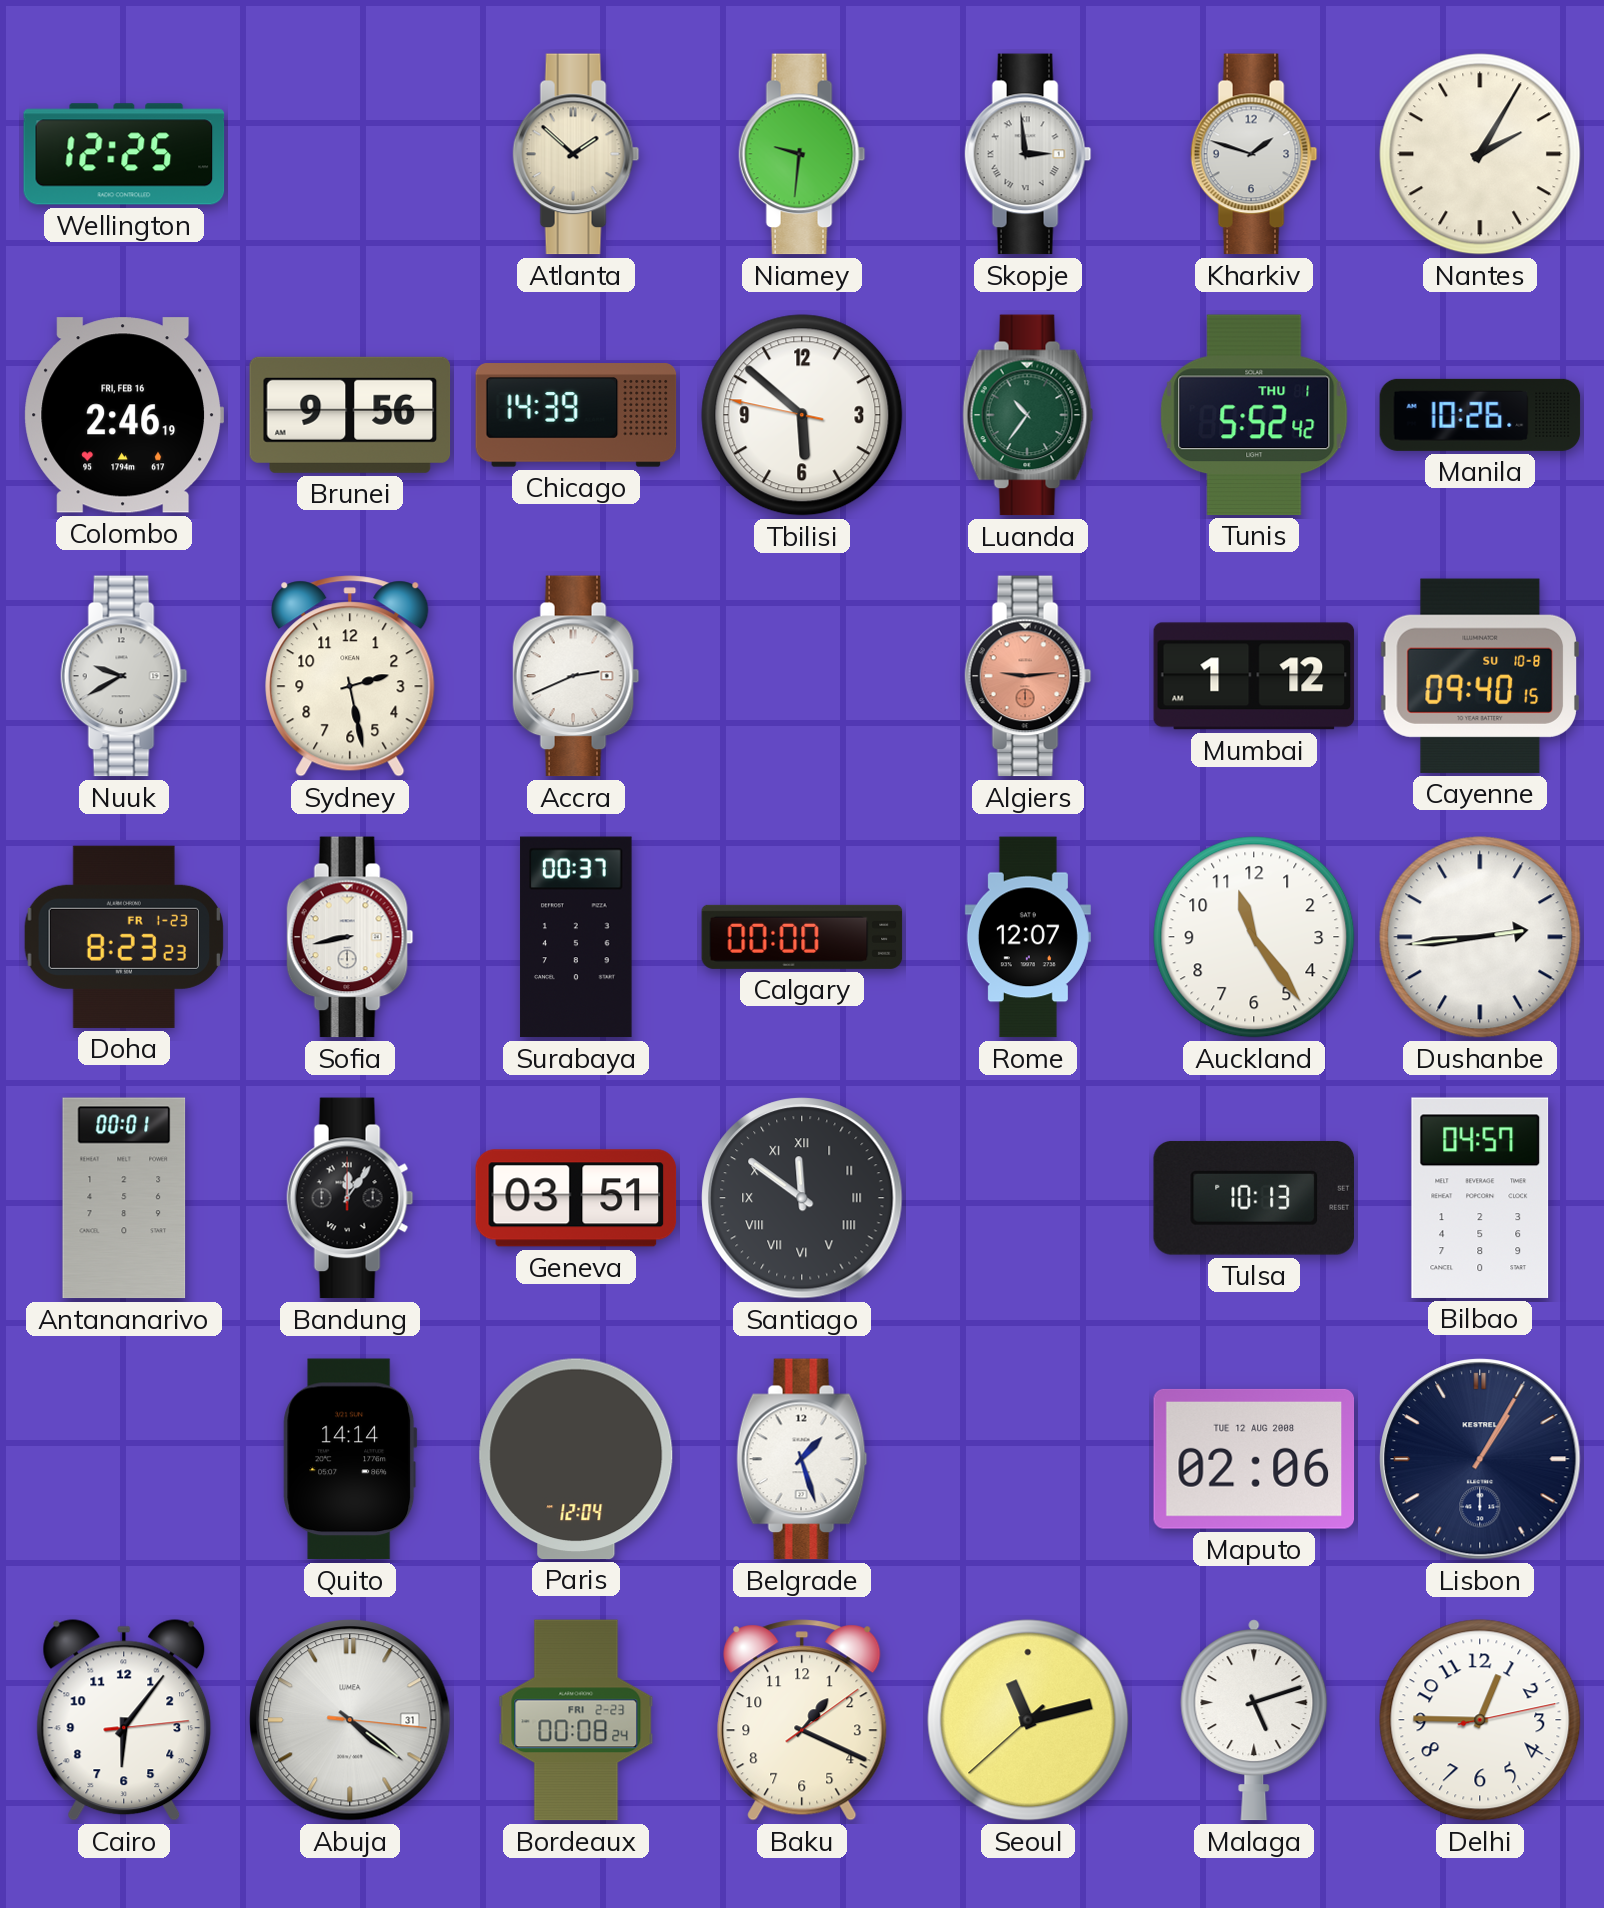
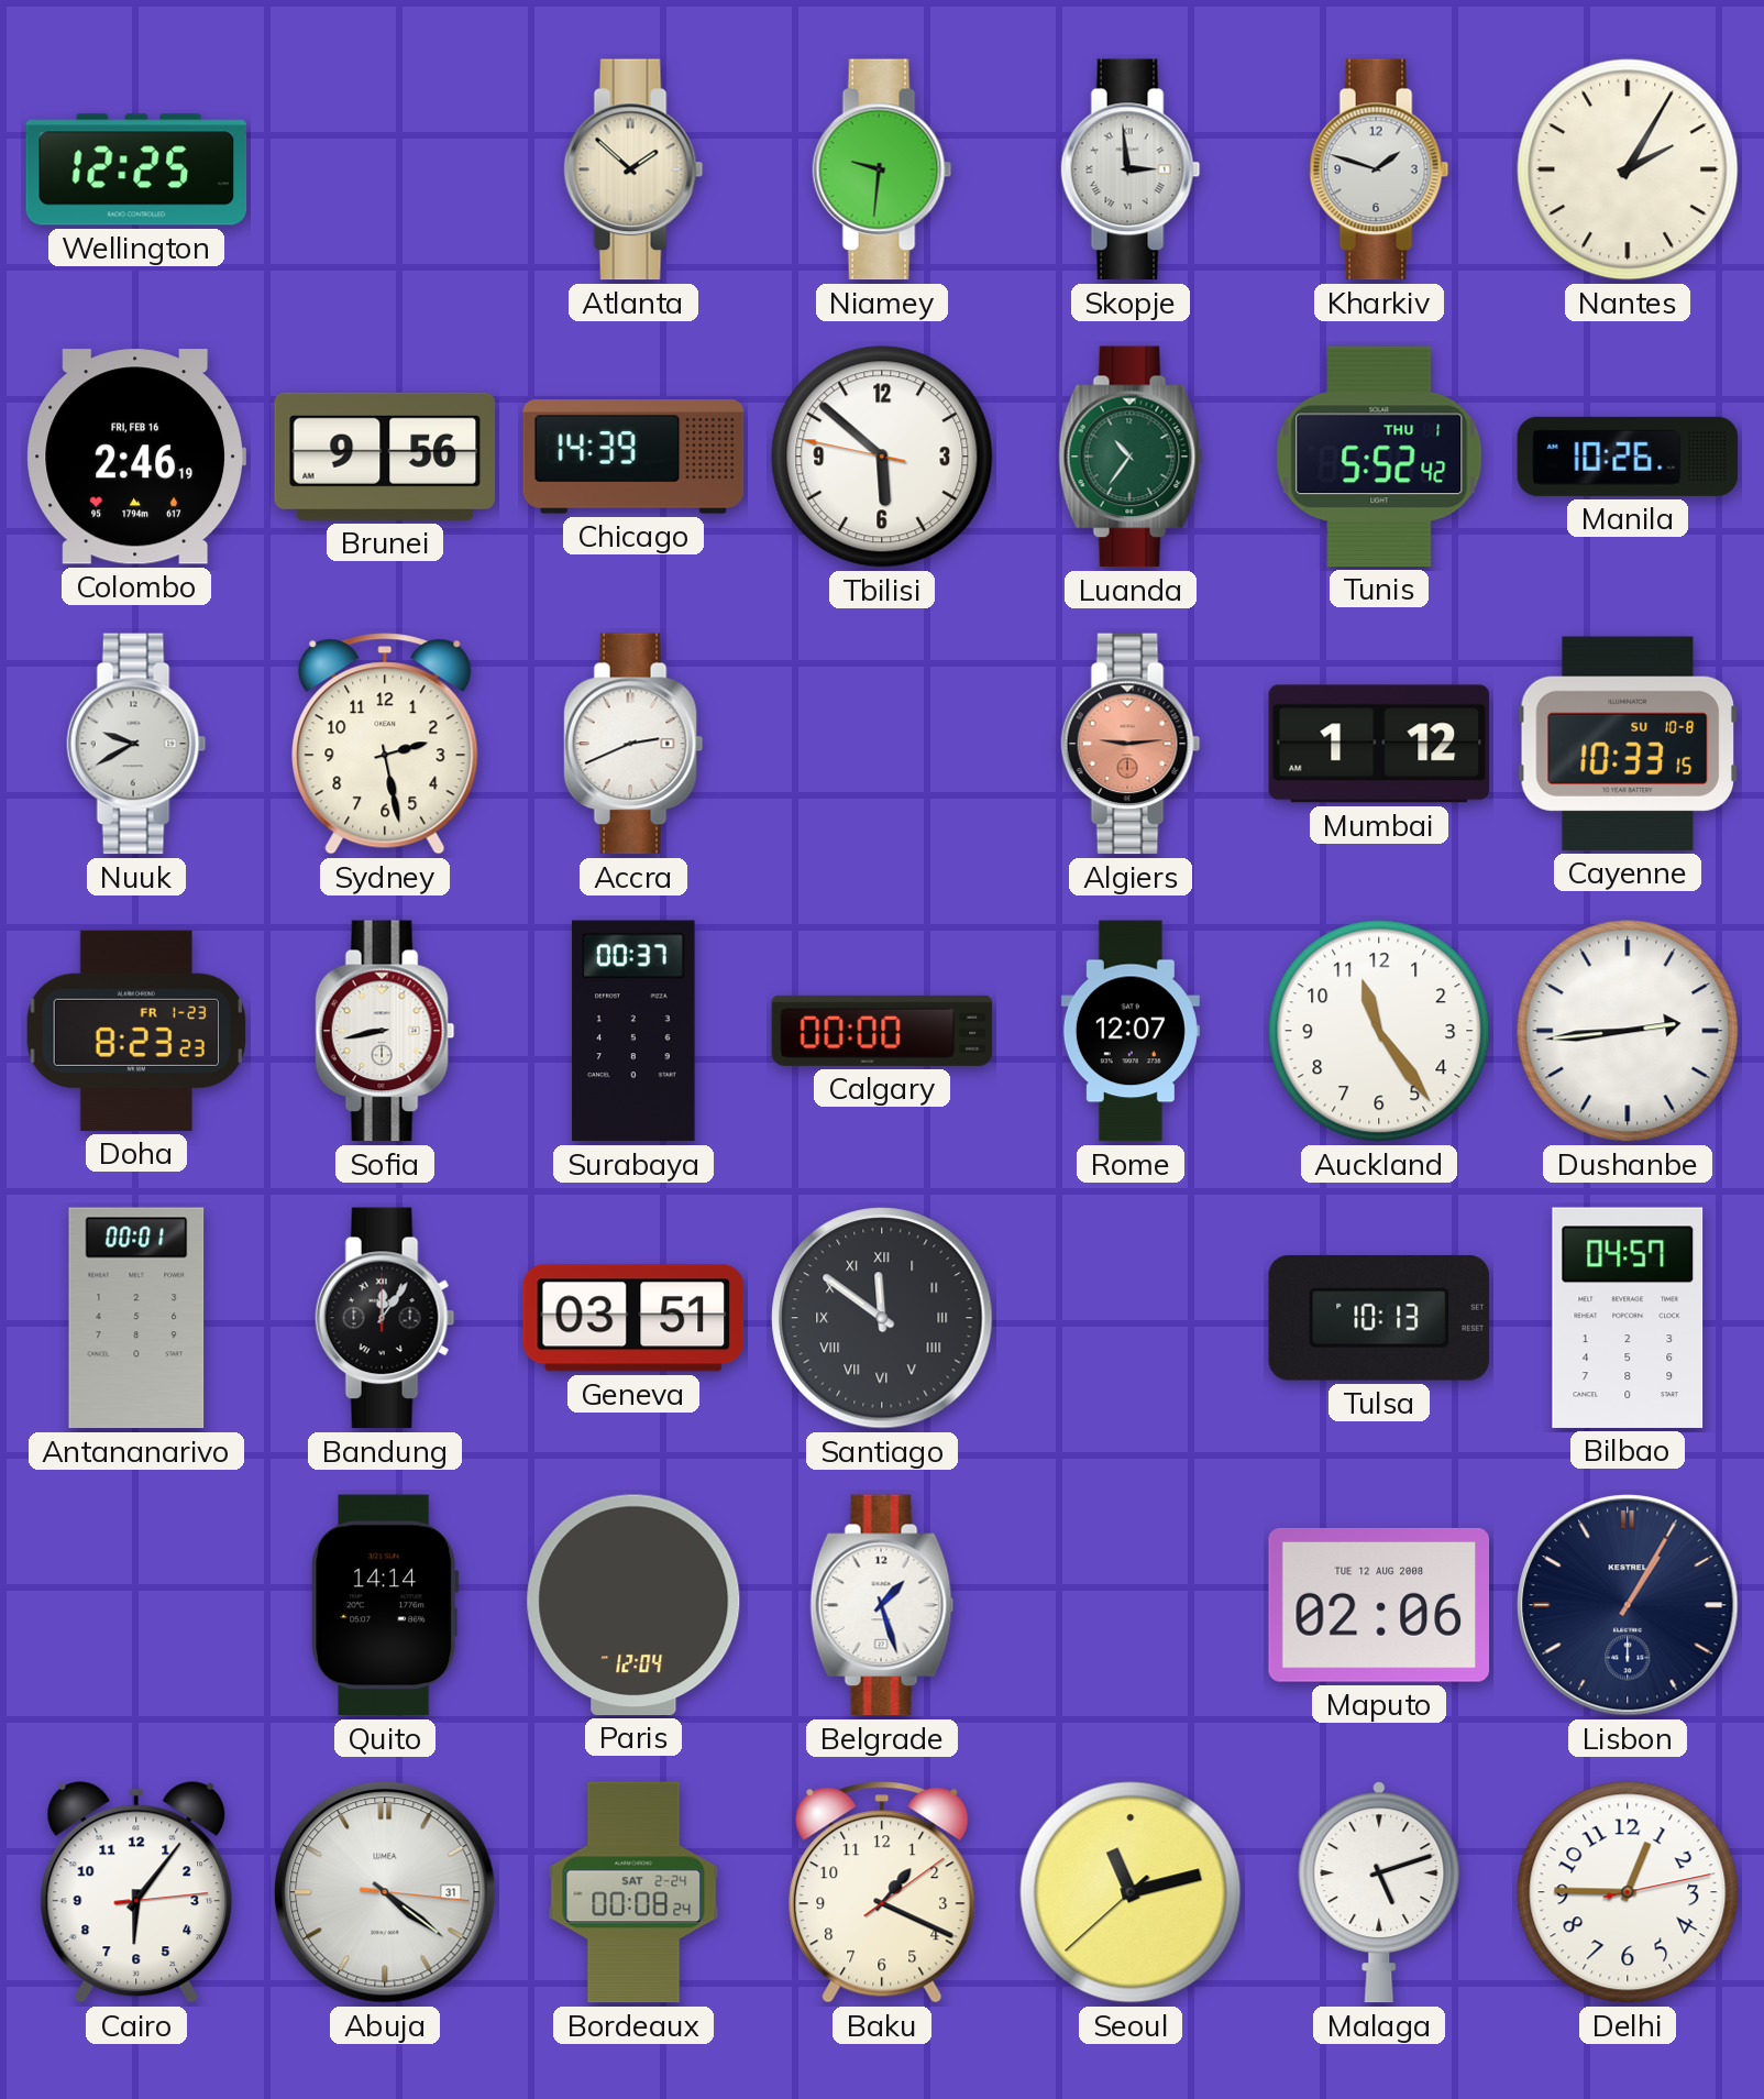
Cayenne: 09:40 -> 10:33 (1627, 744)
Bordeaux date: FRI 2-23 -> SAT 2-24 (633, 1892)
